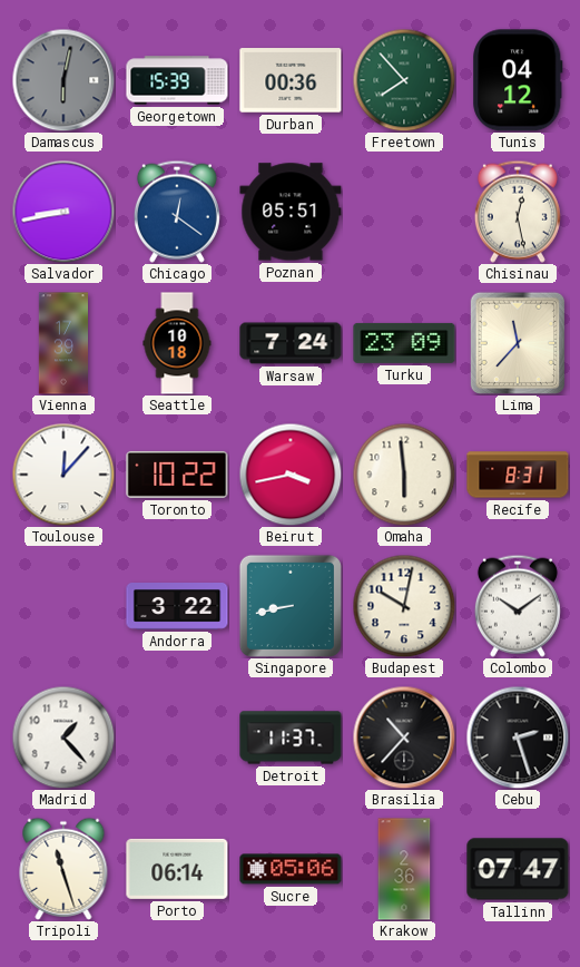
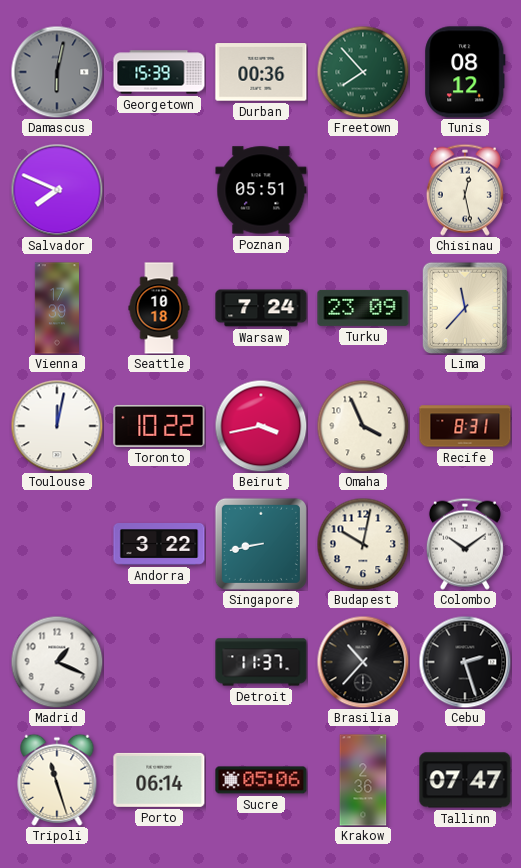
Tunis: 04:12 -> 08:12 (465, 72)
Salvador: 8:43 -> 7:49 (57, 190)
Chicago: 12:21 -> none (177, 212)
Toulouse: 12:07 -> 12:02 (57, 426)
Omaha: 5:59 -> 3:56 (363, 426)
Madrid: 1:23 -> 1:19 (57, 662)
